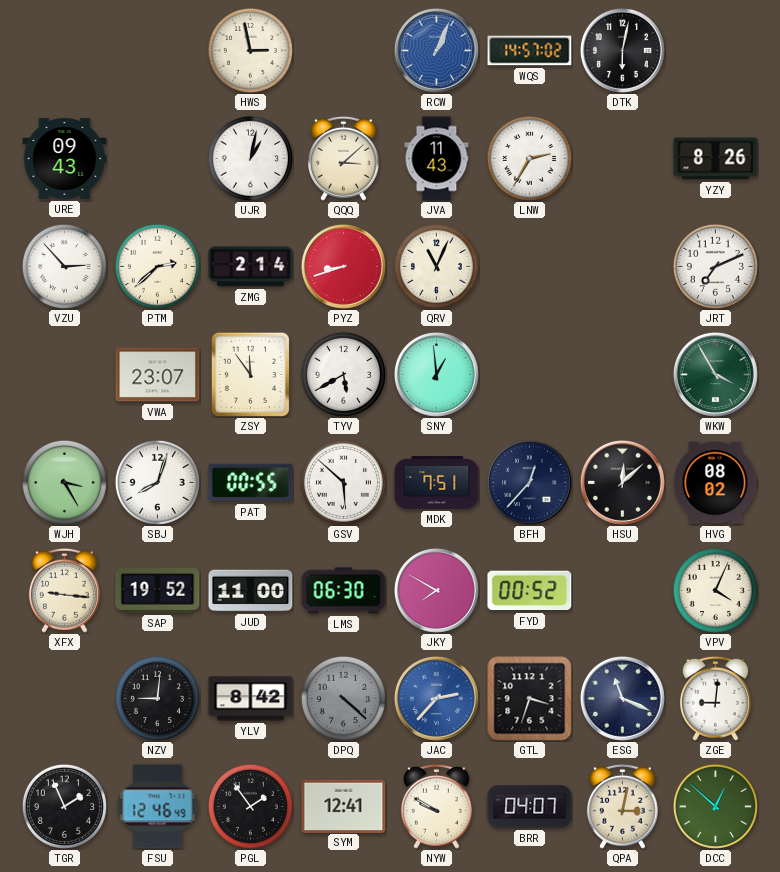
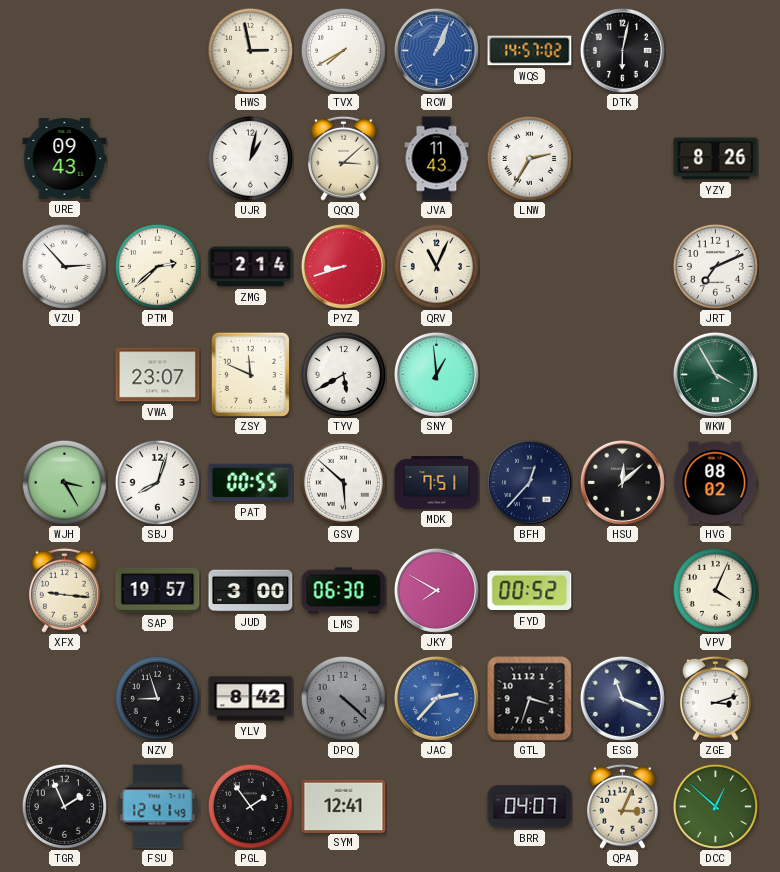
TVX: none -> 7:40 (343, 50)
ZSY: 11:54 -> 11:49 (250, 374)
SAP: 19:52 -> 19:57 (158, 591)
JUD: 11:00 -> 3:00 (251, 591)
NZV: 9:01 -> 8:57 (157, 698)
ZGE: 9:01 -> 3:12 (715, 698)
FSU: 12:46 -> 12:41 (158, 807)
NYW: 9:50 -> none (436, 806)
QPA: 3:02 -> 3:04 (622, 806)
